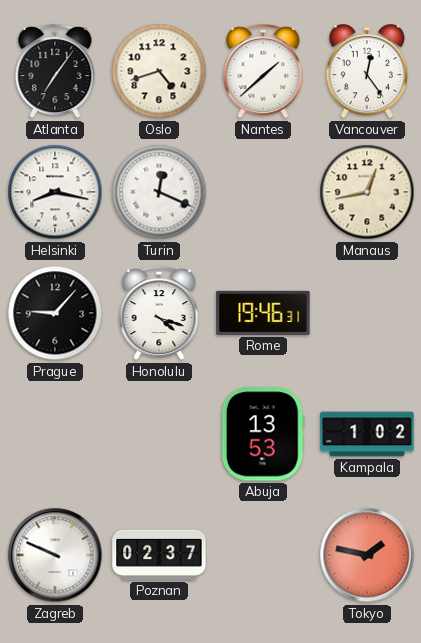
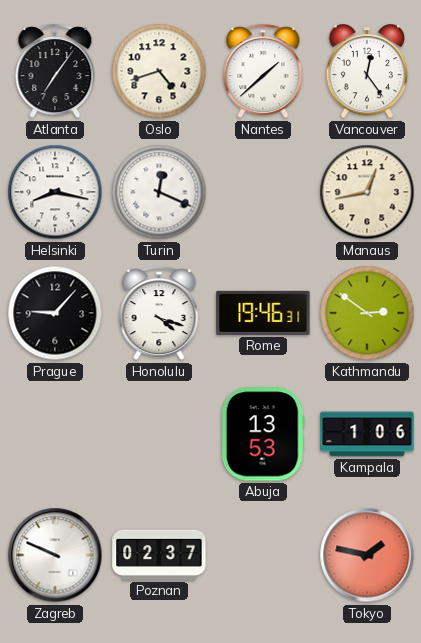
Kathmandu: none -> 2:51 (367, 313)
Kampala: 1:02 -> 1:06 (367, 434)
